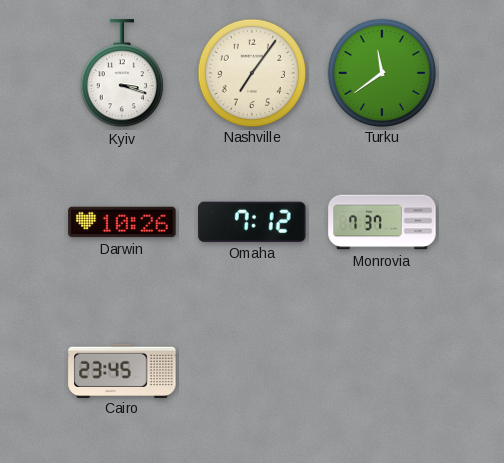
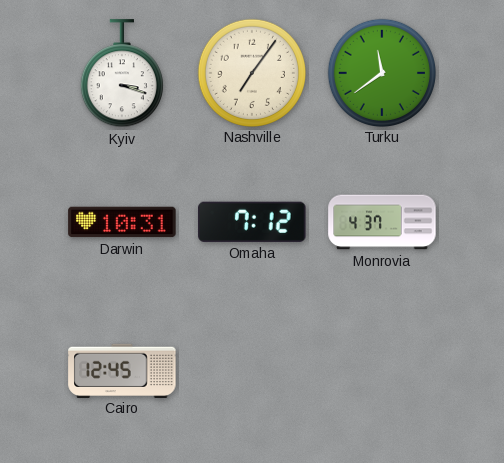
Darwin: 10:26 -> 10:31 (122, 222)
Monrovia: 7:37 -> 4:37 (382, 222)
Cairo: 23:45 -> 12:45 (122, 370)
